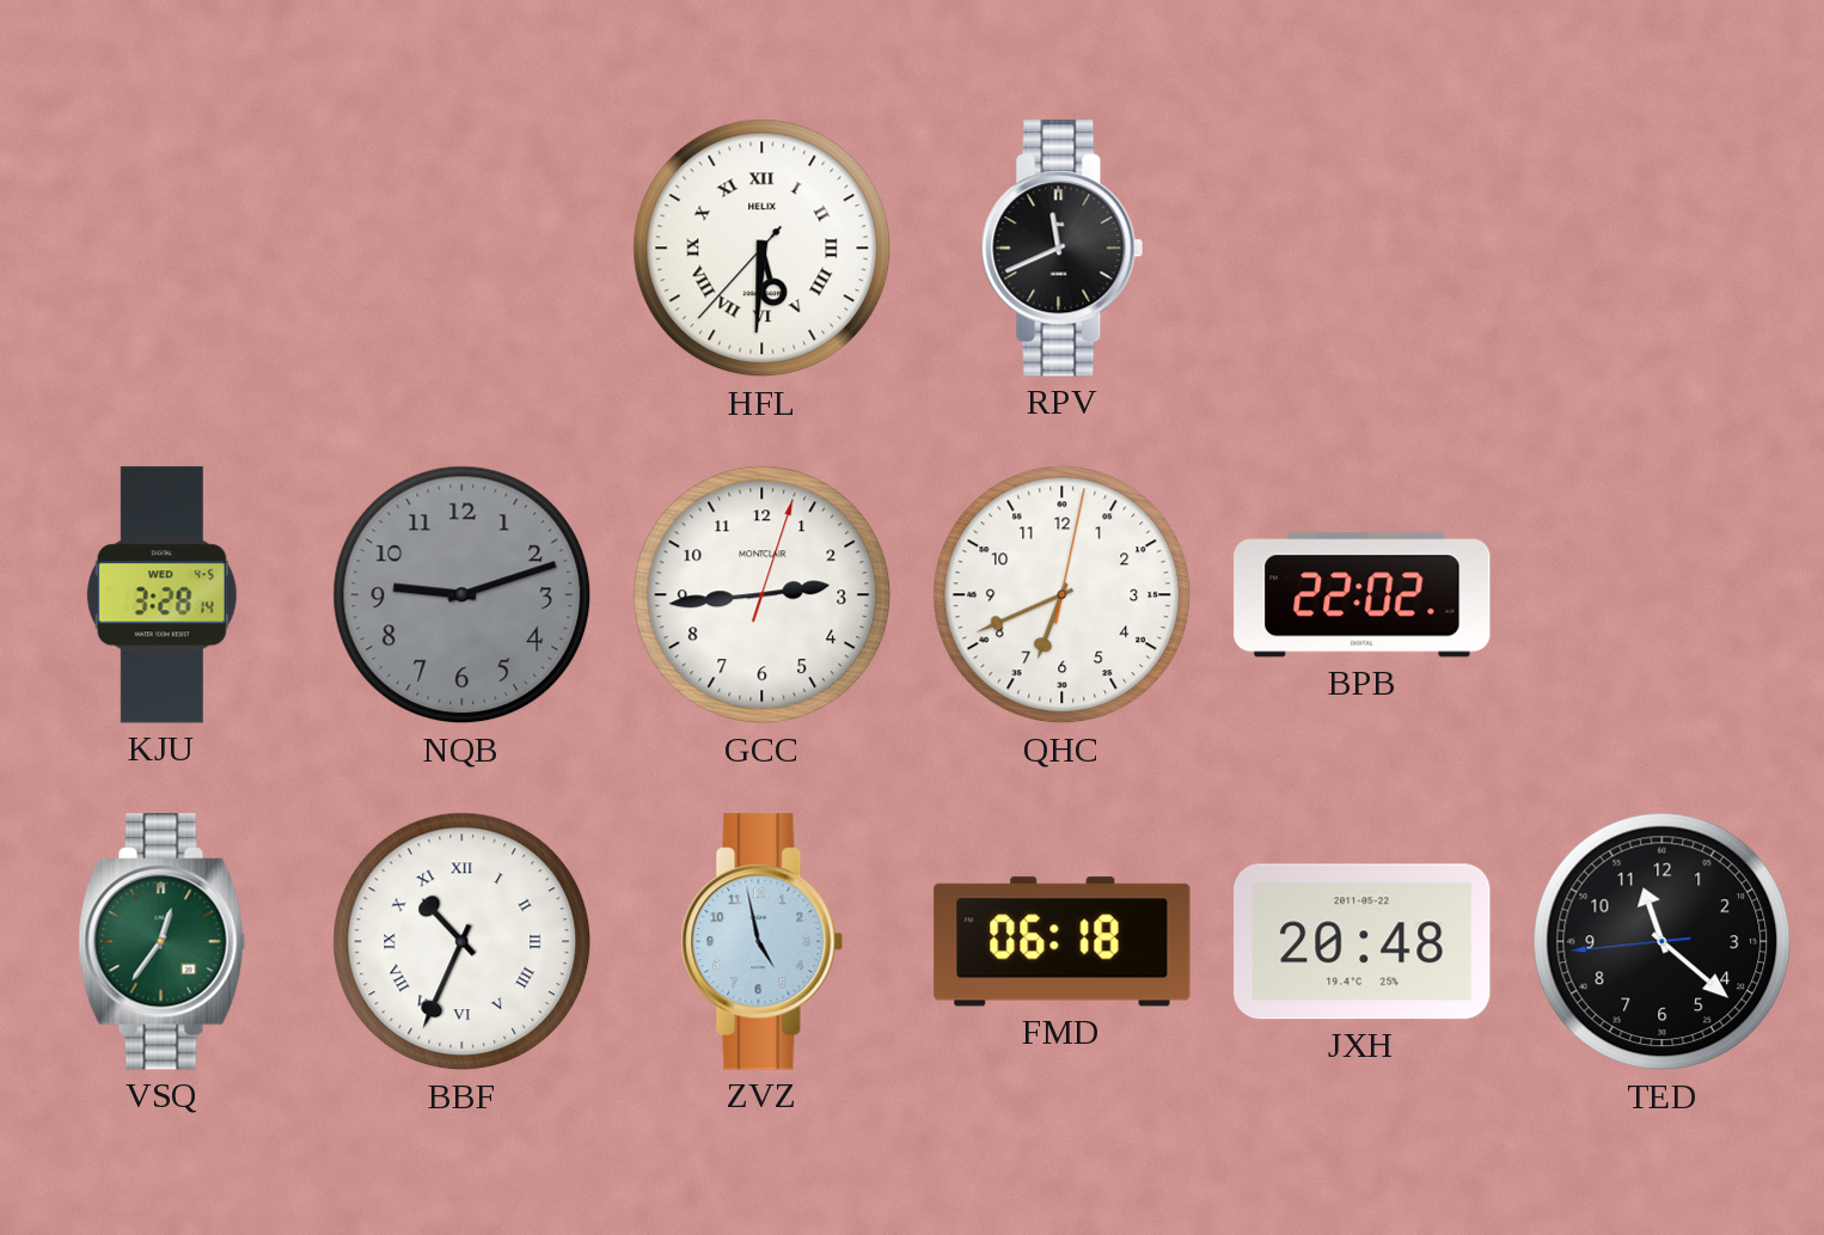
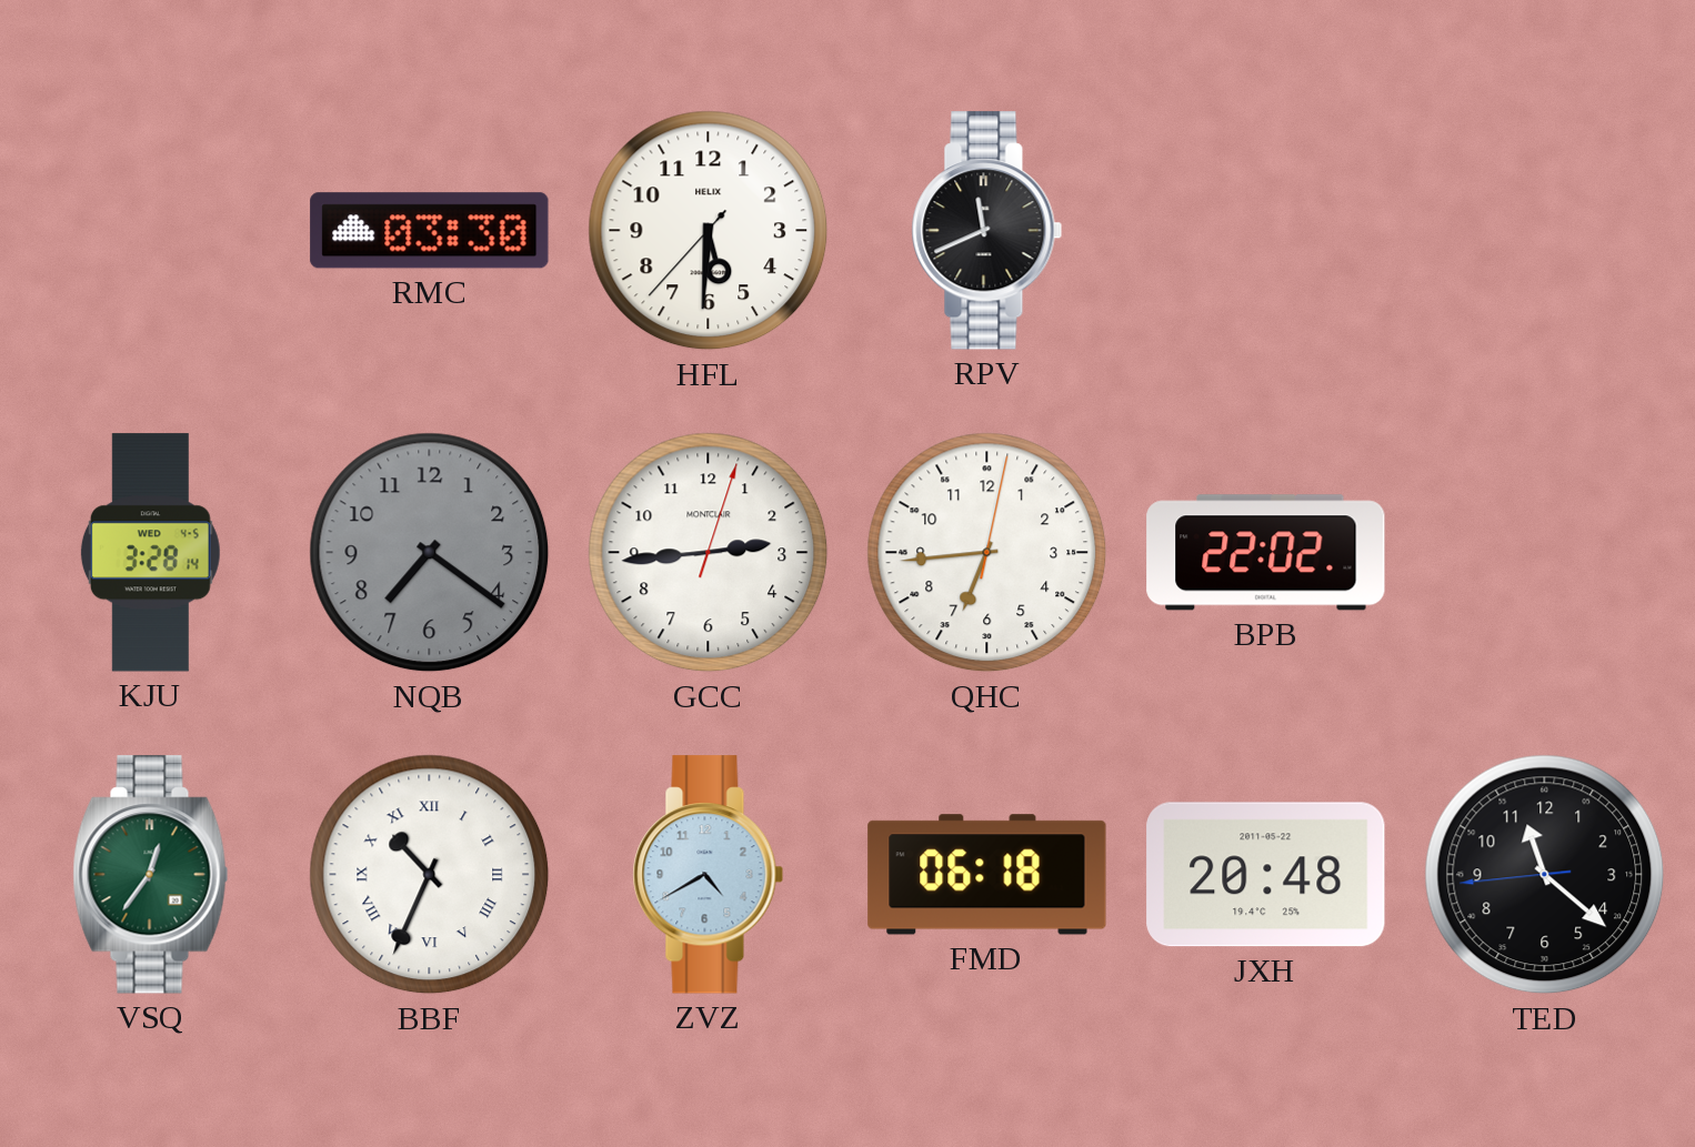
RMC: none -> 03:30 (430, 231)
HFL numerals: Roman -> Arabic (709, 231)
NQB: 9:12 -> 7:21 (430, 553)
QHC: 6:41 -> 6:44 (987, 553)
ZVZ: 4:58 -> 4:40 (709, 875)
